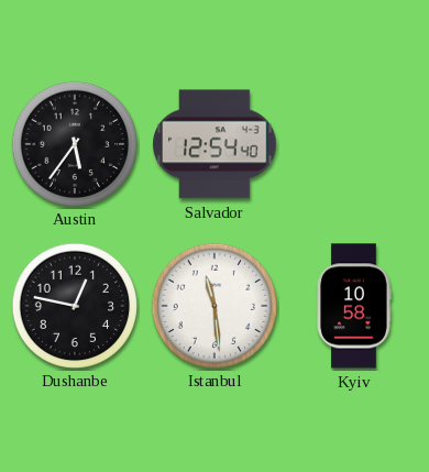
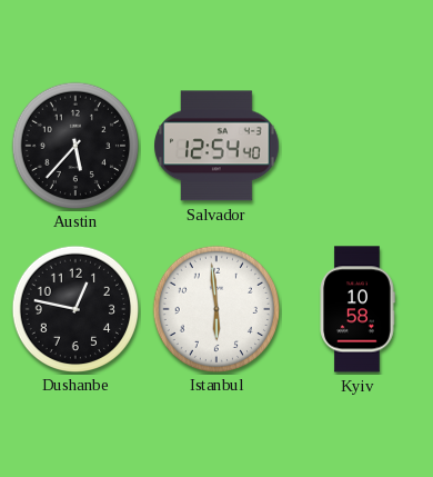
Austin: 5:36 -> 5:37 (74, 145)
Istanbul: 11:29 -> 5:59 (215, 308)
